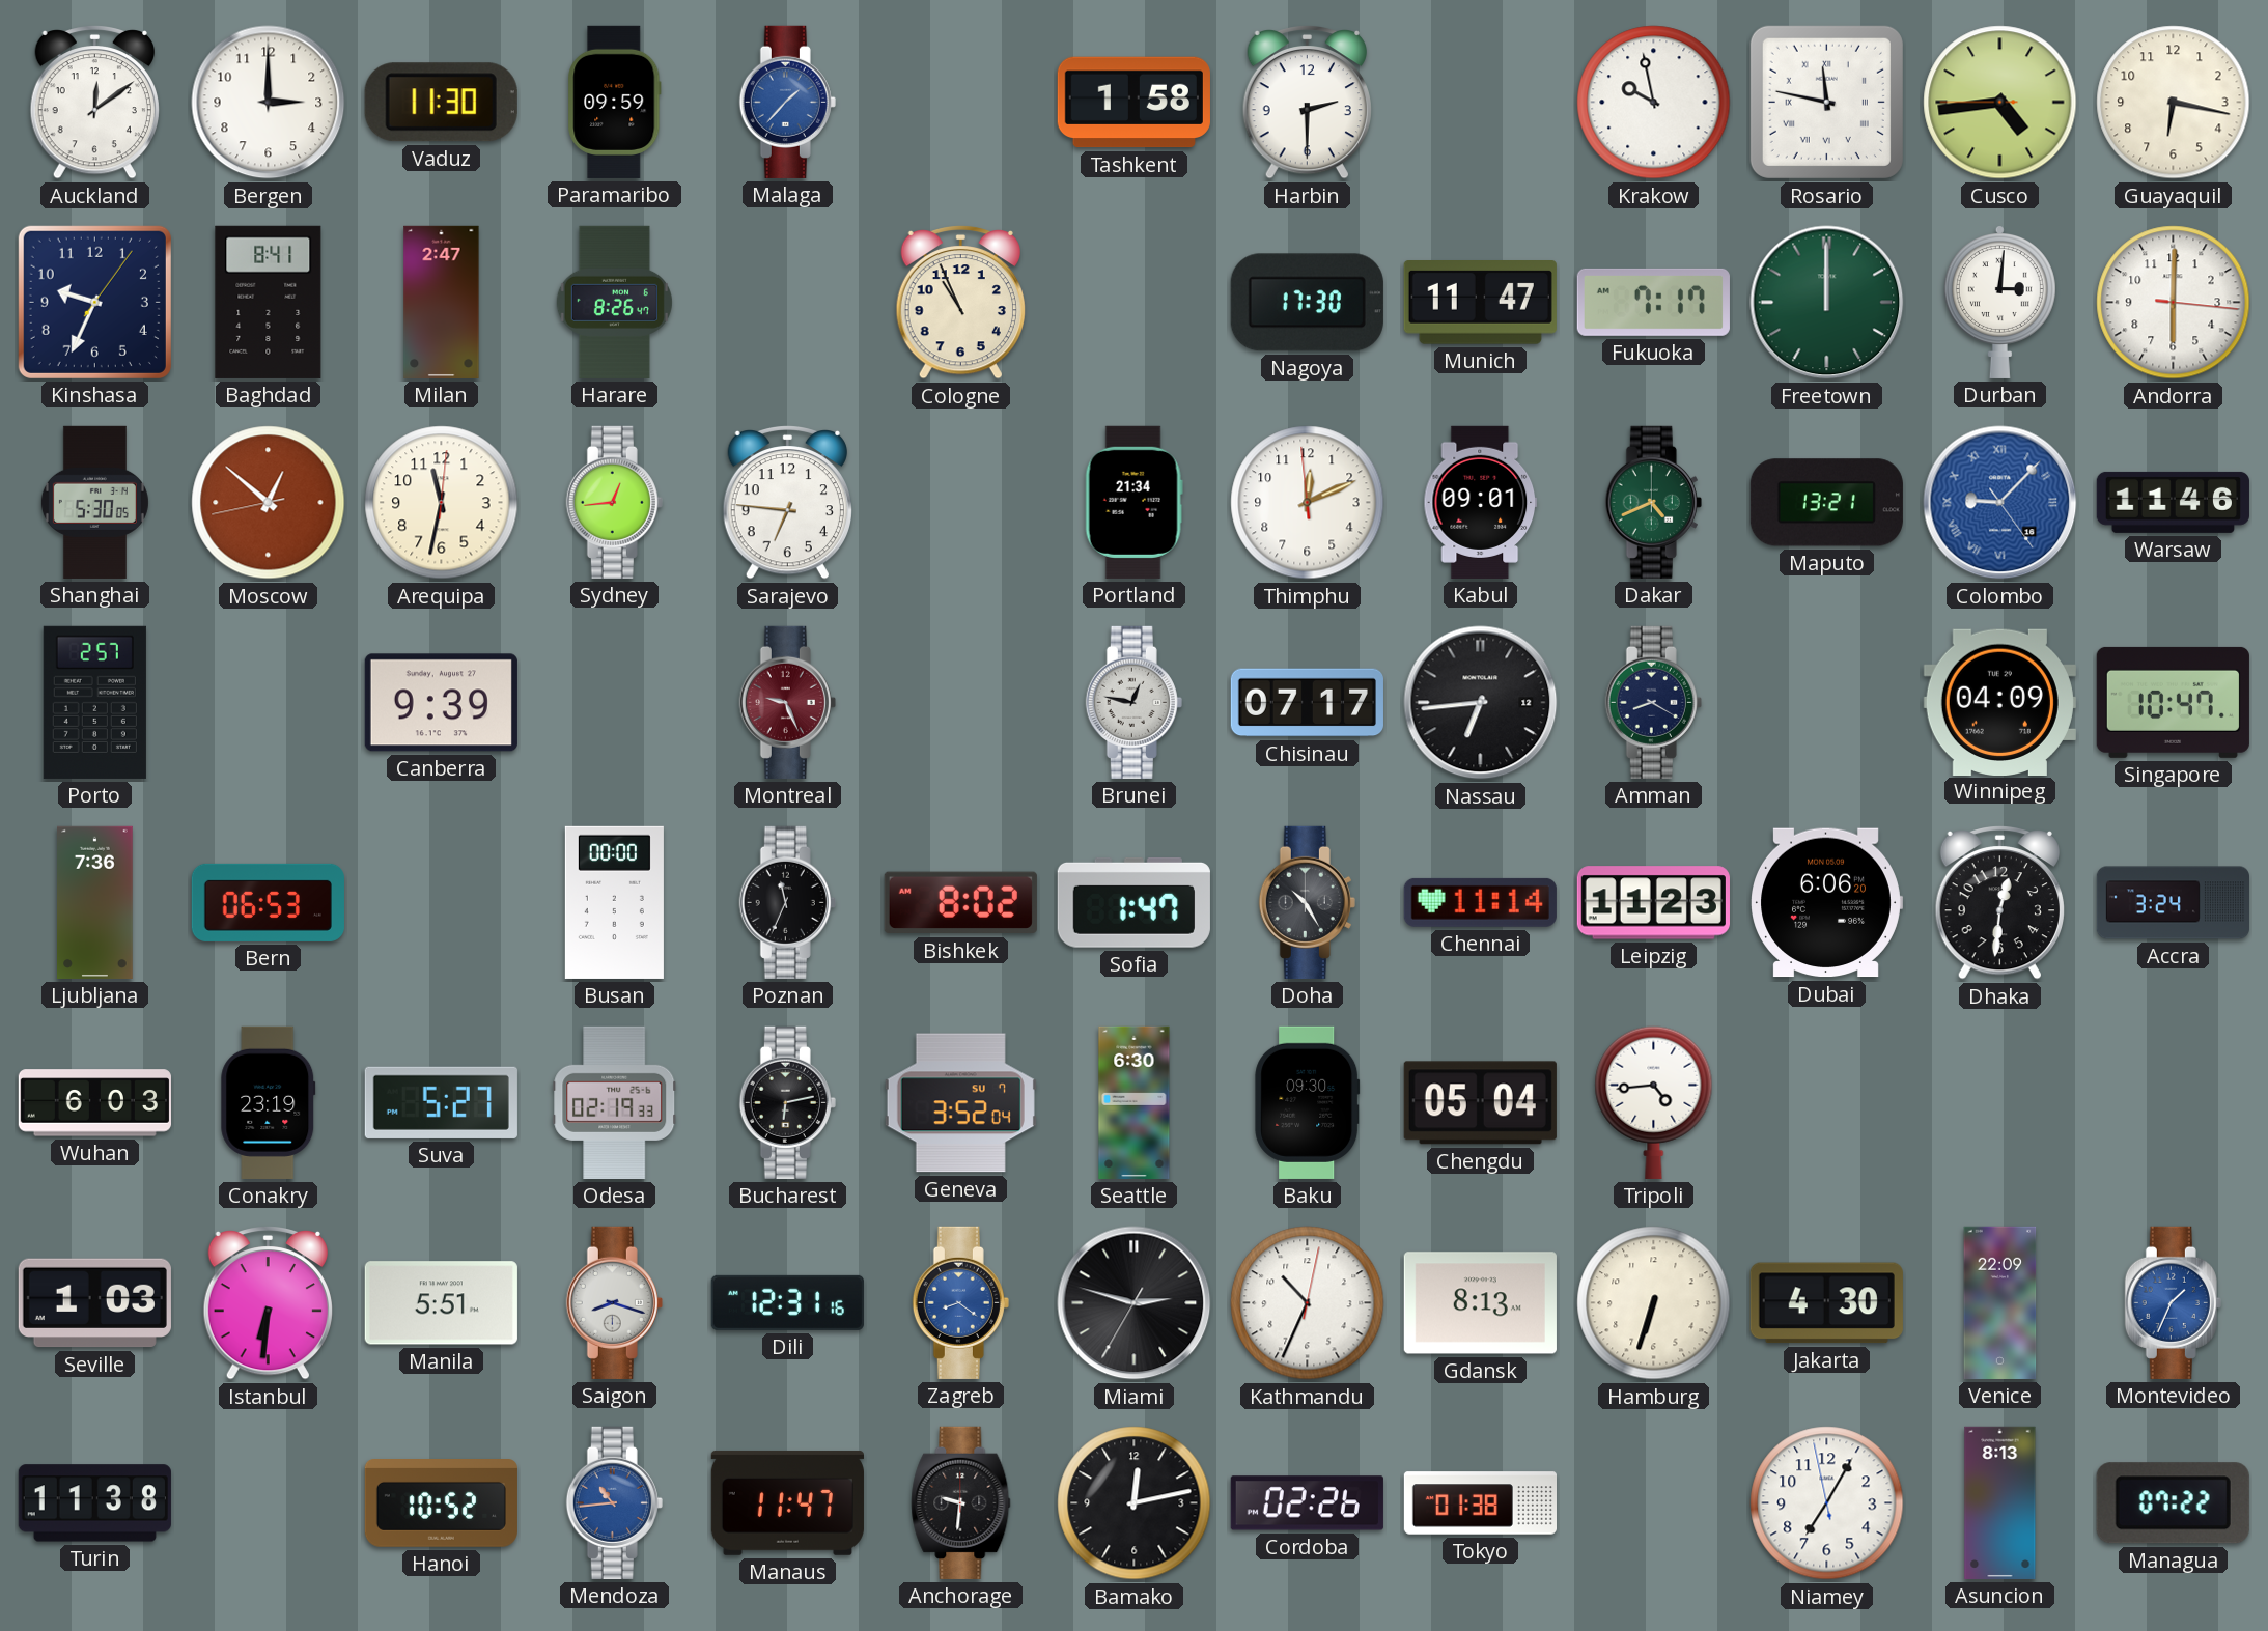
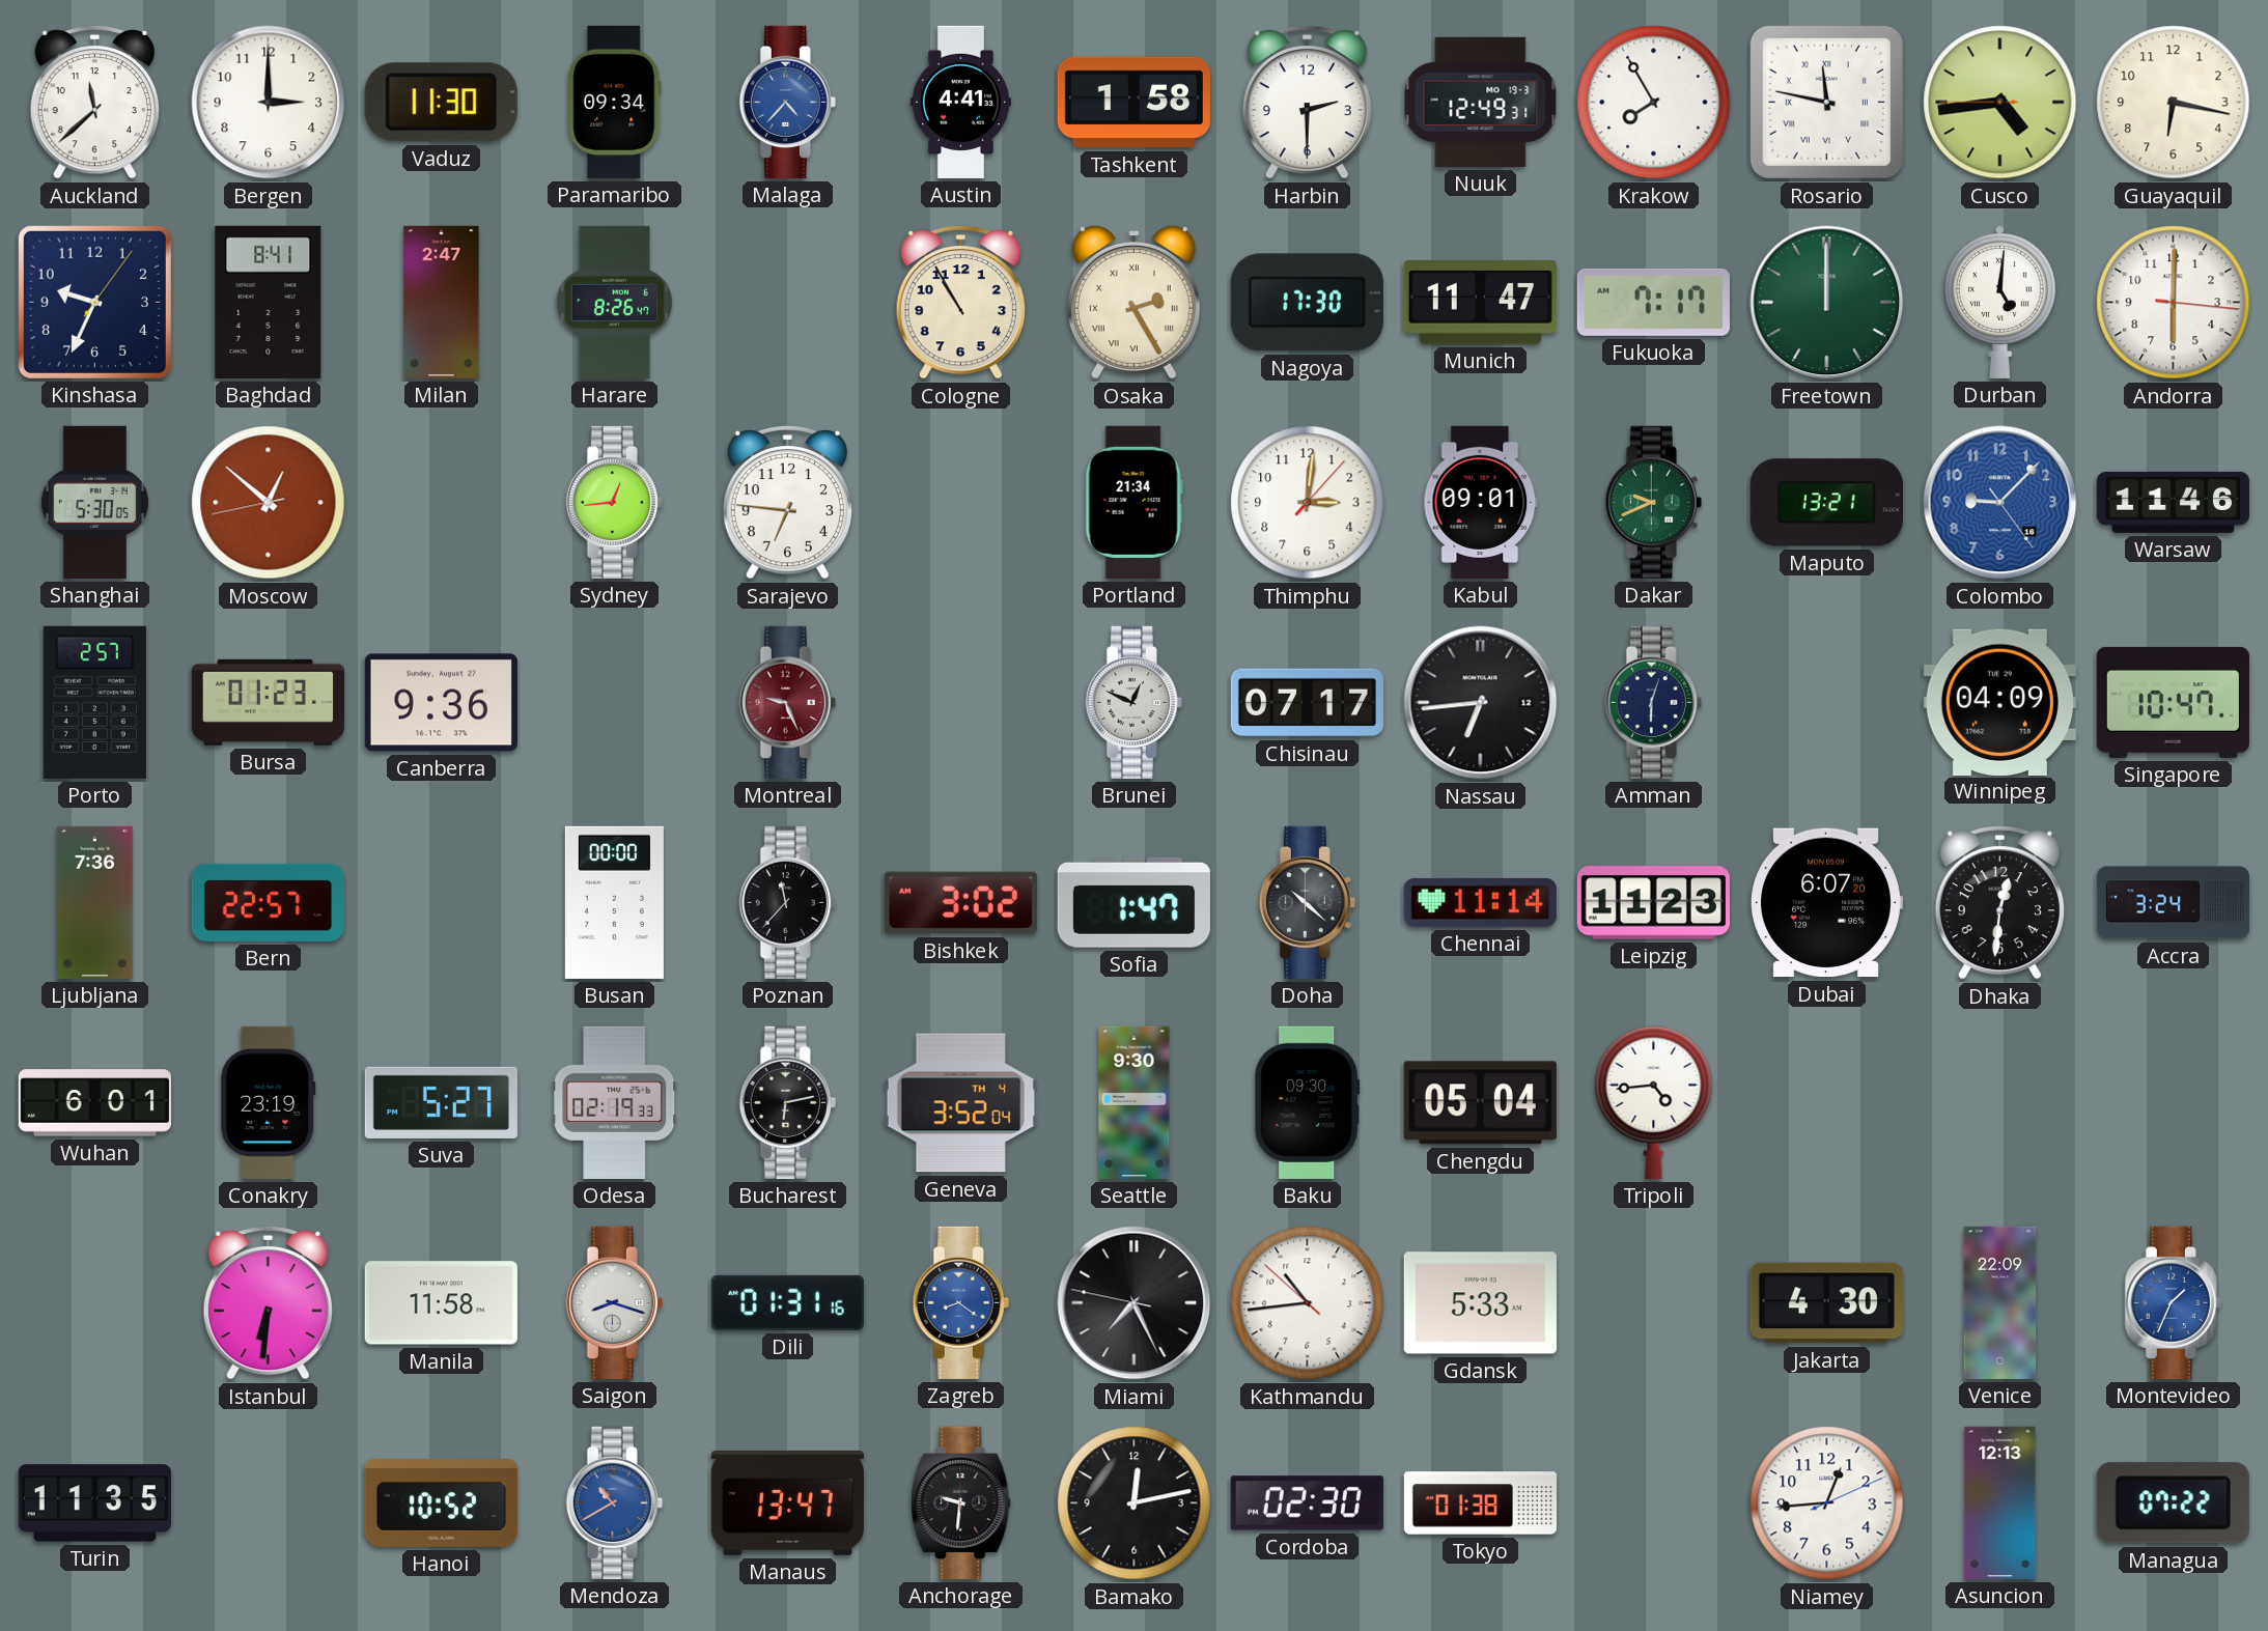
Auckland: 12:09 -> 11:38 (94, 102)
Paramaribo: 09:59 -> 09:34 (615, 102)
Malaga: 1:37 -> 4:37 (787, 102)
Austin: none -> 4:41 (960, 102)
Nuuk: none -> 12:49 (1481, 102)
Krakow: 9:58 -> 7:55 (1654, 103)
Cologne: 10:56 -> 10:55 (960, 302)
Osaka: none -> 2:25 (1133, 303)
Durban: 3:01 -> 5:01 (1999, 302)
Arequipa: 11:32 -> none (442, 503)
Thimphu: 12:10 -> 3:01 (1308, 503)
Dakar: 4:41 -> 9:41 (1653, 502)
Colombo numerals: Roman -> Arabic (2000, 503)
Bursa: none -> 01:23 (268, 702)
Canberra: 9:39 -> 9:36 (441, 703)
Brunei: 12:47 -> 12:49 (1133, 702)
Amman: 8:20 -> 6:03 (1653, 702)
Bern: 06:53 -> 22:57 (268, 902)
Poznan: 11:34 -> 11:37 (787, 902)
Bishkek: 8:02 -> 3:02 (960, 903)
Doha: 10:25 -> 10:22 (1307, 902)
Dubai: 6:06 -> 6:07 (1826, 903)
Wuhan: 6:03 -> 6:01 (94, 1103)
Geneva date: SU 7 -> TH 4 (960, 1103)
Seattle: 6:30 -> 9:30 (1135, 1102)
Seville: 1:03 -> none (94, 1303)
Manila: 5:51 -> 11:58 (441, 1303)
Dili: 12:31 -> 01:31 (787, 1302)
Miami: 2:47 -> 7:25 (1135, 1303)
Kathmandu: 10:34 -> 10:43 (1308, 1303)
Gdansk: 8:13 -> 5:33 (1480, 1303)
Hamburg: 6:33 -> none (1654, 1303)
Turin: 11:38 -> 11:35 (94, 1503)
Mendoza: 10:44 -> 10:40 (614, 1502)
Manaus: 11:47 -> 13:47 (787, 1503)
Cordoba: 02:26 -> 02:30 (1307, 1503)
Niamey: 7:04 -> 12:44 (1827, 1503)
Asuncion: 8:13 -> 12:13 (2000, 1502)
